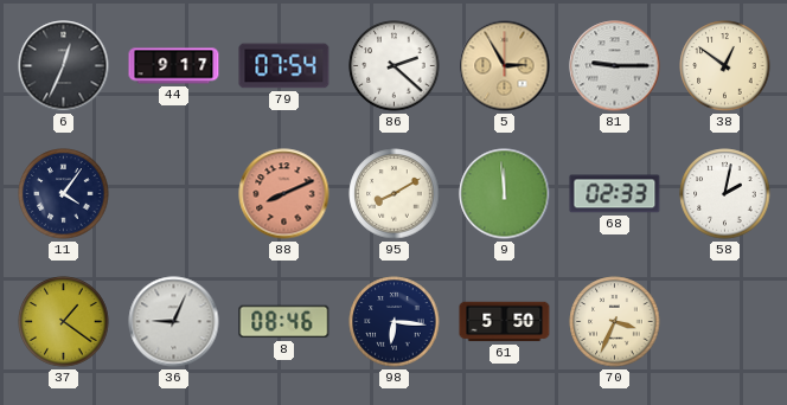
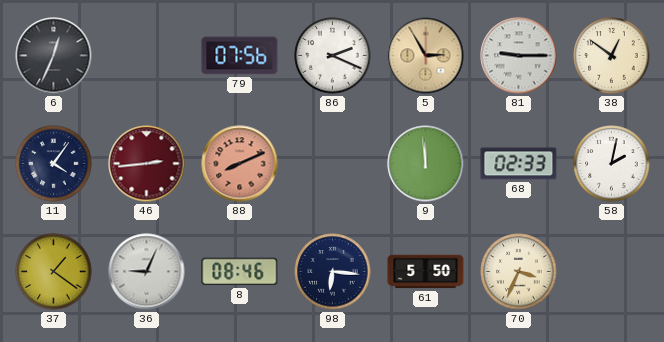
44: 9:17 -> none (174, 66)
79: 07:54 -> 07:56 (240, 56)
86: 2:22 -> 2:19 (333, 56)
46: none -> 2:44 (147, 164)
95: 8:10 -> none (395, 194)
